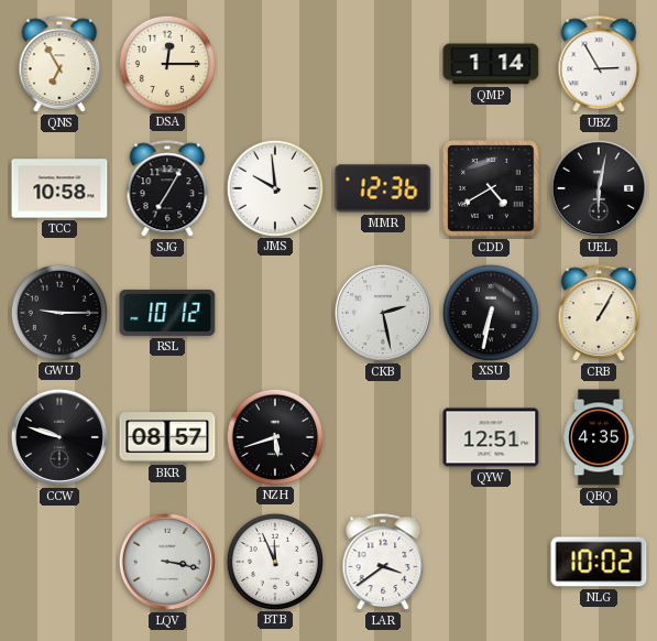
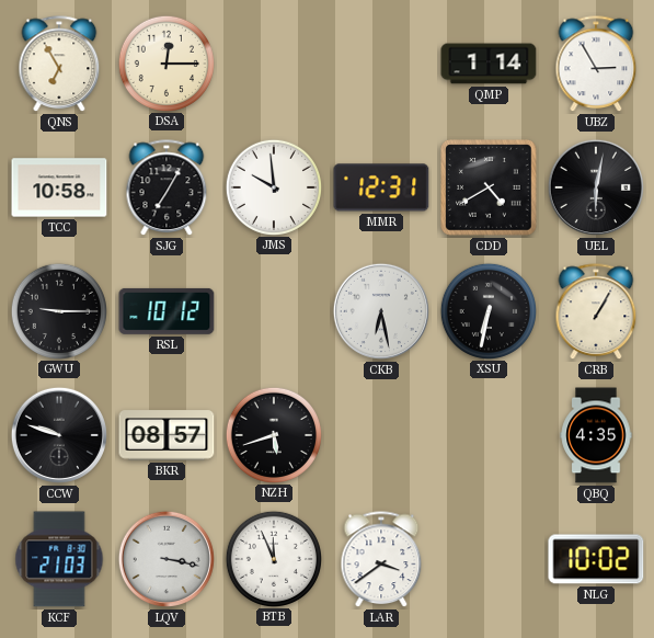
MMR: 12:36 -> 12:31 (381, 187)
CKB: 2:28 -> 6:28 (381, 311)
QYW: 12:51 -> none (491, 437)
KCF: none -> 21:03 (59, 559)
